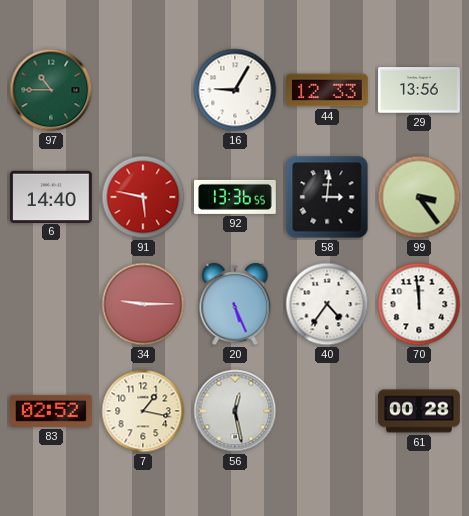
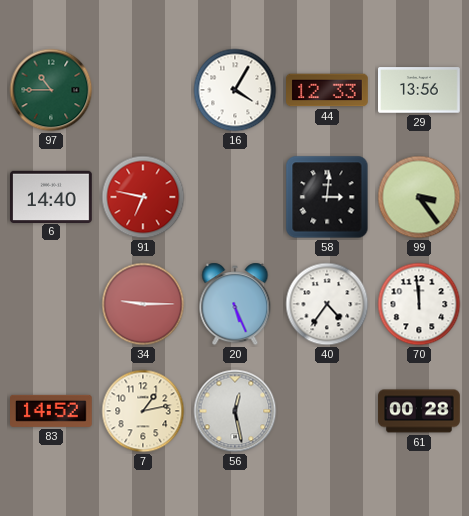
16: 9:05 -> 4:05 (235, 90)
91: 5:47 -> 6:47 (143, 197)
92: 13:36 -> none (236, 197)
83: 02:52 -> 14:52 (52, 411)
7: 1:17 -> 1:13 (143, 411)
